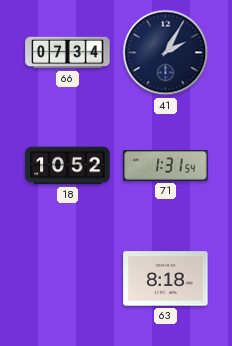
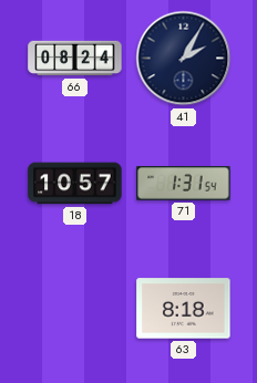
66: 07:34 -> 08:24 (75, 59)
18: 10:52 -> 10:57 (75, 184)
